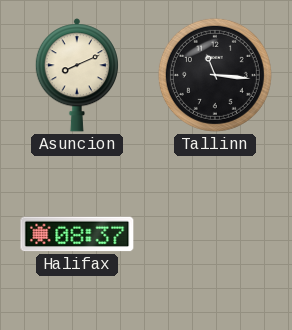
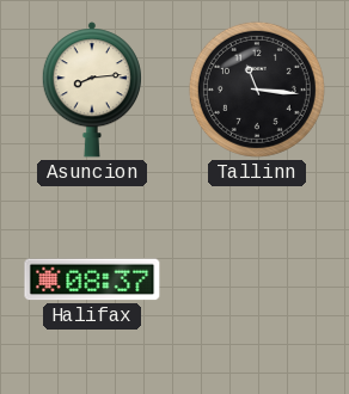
Asuncion: 8:11 -> 8:14 (92, 90)
